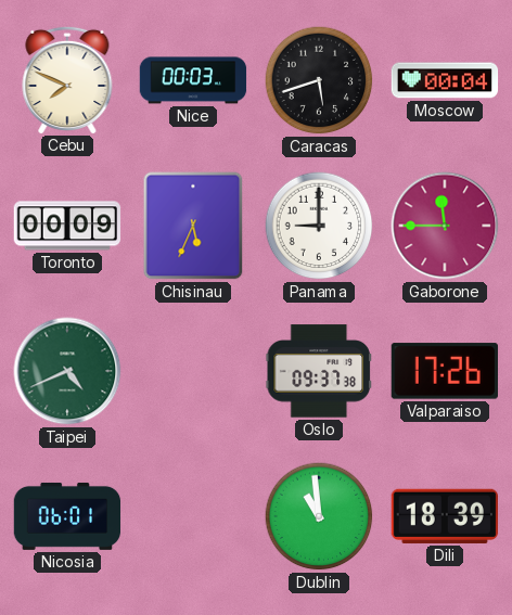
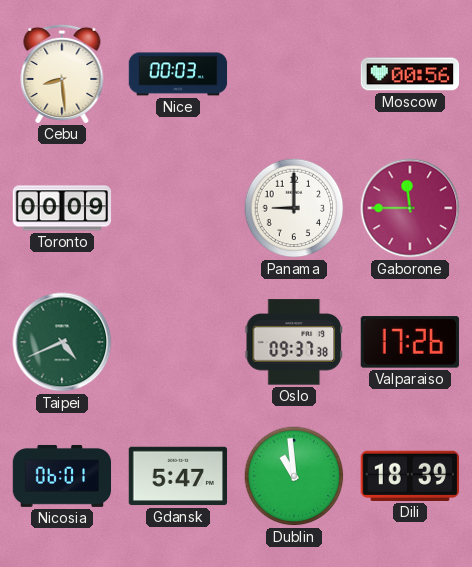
Cebu: 7:49 -> 8:29 (62, 73)
Caracas: 5:42 -> none (319, 80)
Moscow: 00:04 -> 00:56 (410, 74)
Chisinau: 5:34 -> none (193, 226)
Gdansk: none -> 5:47 (178, 476)
